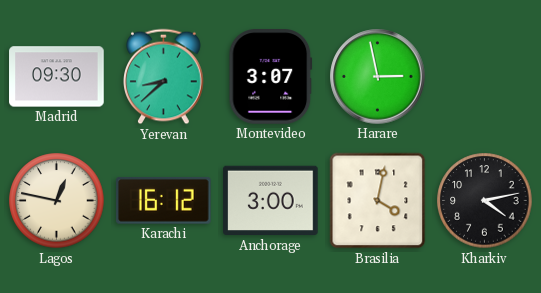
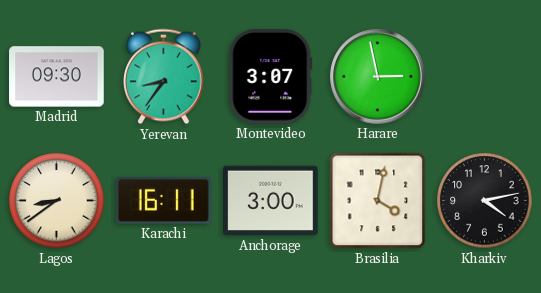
Yerevan: 8:38 -> 8:36 (164, 77)
Lagos: 12:47 -> 8:39 (57, 201)
Karachi: 16:12 -> 16:11 (164, 200)
